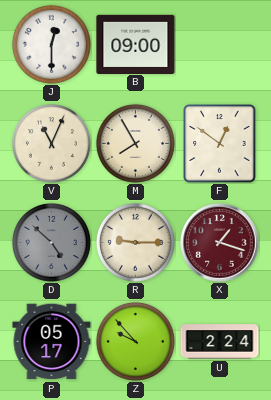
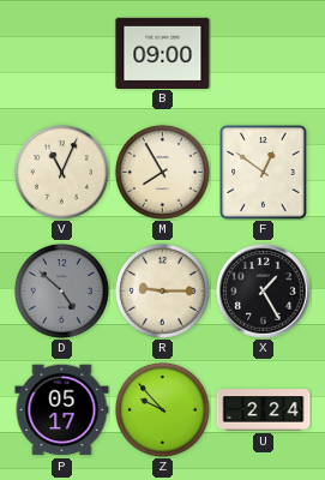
J: 12:30 -> none (51, 44)
X: 1:18 -> 1:25 (264, 292)
X dial: burgundy -> black (264, 292)
